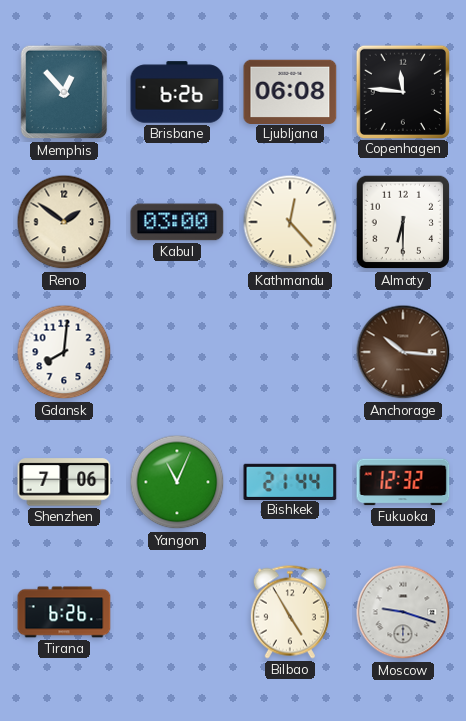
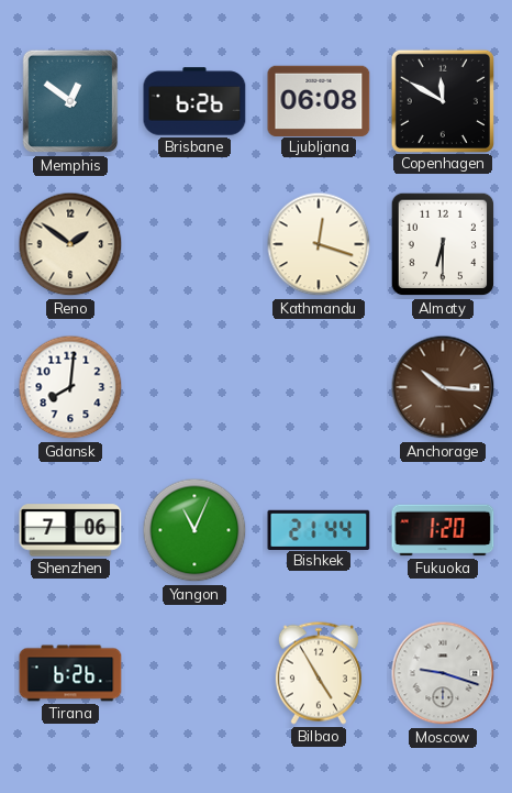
Memphis: 12:53 -> 12:51 (70, 101)
Copenhagen: 11:46 -> 11:50 (442, 100)
Kabul: 03:00 -> none (177, 222)
Kathmandu: 12:23 -> 12:18 (319, 244)
Fukuoka: 12:32 -> 1:20 (443, 530)
